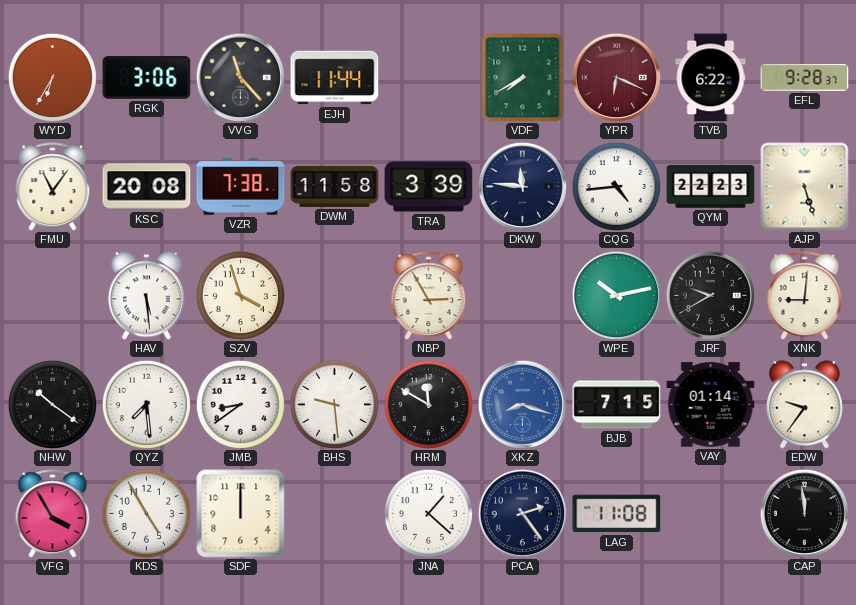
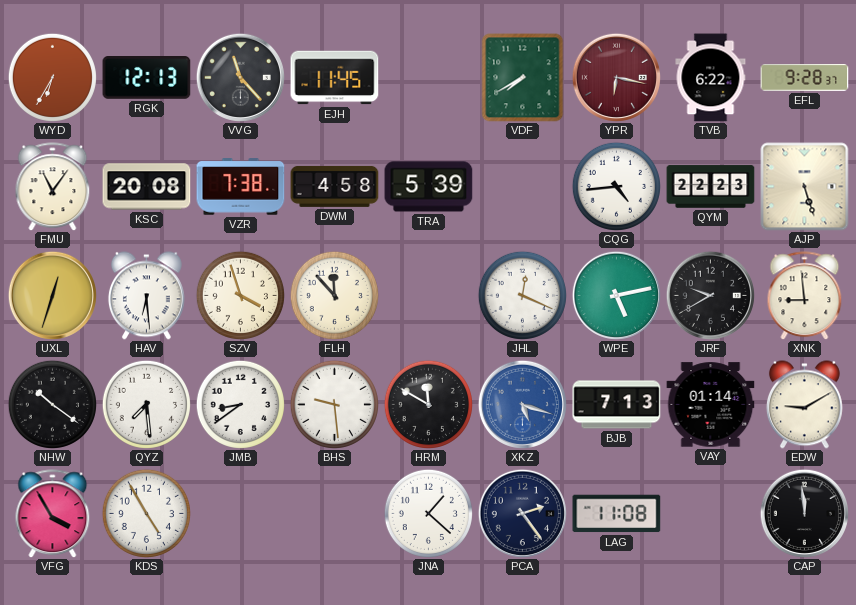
RGK: 3:06 -> 12:13 (147, 78)
EJH: 11:44 -> 11:45 (335, 78)
YPR: 6:19 -> 6:17 (616, 77)
DWM: 11:58 -> 4:58 (335, 186)
TRA: 3:39 -> 5:39 (429, 187)
DKW: 11:46 -> none (522, 186)
UXL: none -> 12:33 (52, 295)
HAV: 5:29 -> 6:29 (146, 296)
FLH: none -> 11:53 (334, 295)
NBP: 2:55 -> none (429, 296)
JHL: none -> 12:19 (522, 295)
WPE: 10:13 -> 5:13 (616, 295)
XNK: 9:01 -> 8:59 (805, 296)
XKZ: 8:18 -> 5:18 (522, 404)
BJB: 7:15 -> 7:13 (617, 405)
EDW: 9:36 -> 9:10 (804, 405)
SDF: 12:00 -> none (241, 514)
